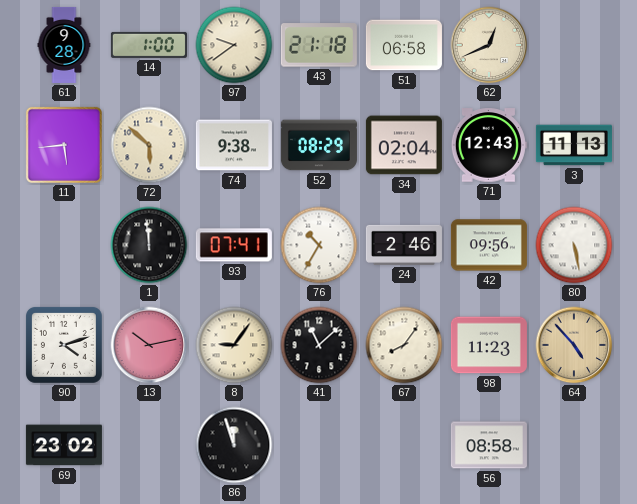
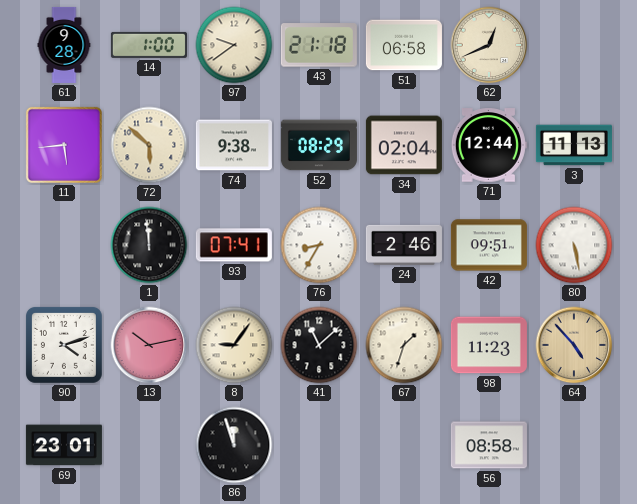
71: 12:43 -> 12:44 (489, 145)
76: 10:35 -> 8:35 (319, 245)
42: 09:56 -> 09:51 (489, 245)
67: 8:06 -> 1:33 (404, 345)
69: 23:02 -> 23:01 (64, 445)
